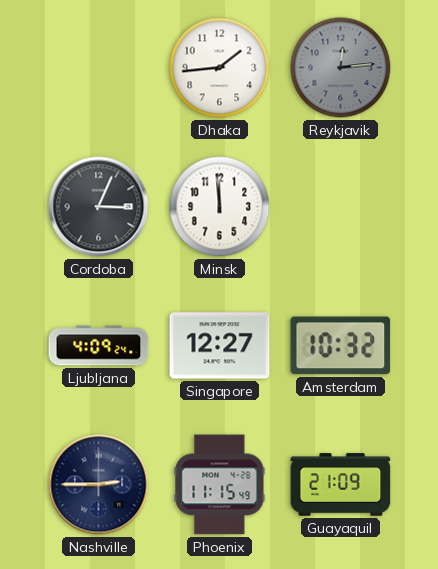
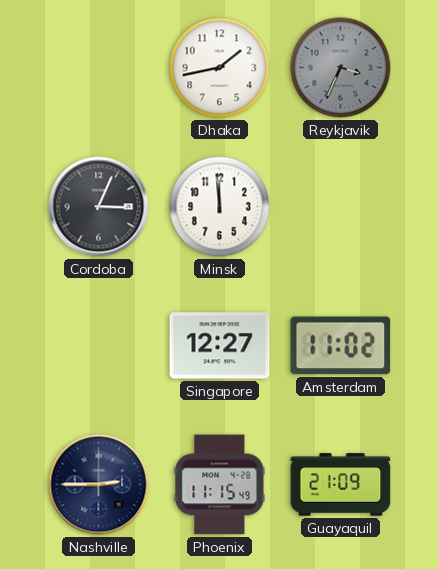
Dhaka: 1:44 -> 1:43 (220, 68)
Reykjavik: 12:14 -> 3:34 (341, 68)
Ljubljana: 4:09 -> none (99, 346)
Amsterdam: 10:32 -> 11:02 (341, 346)
